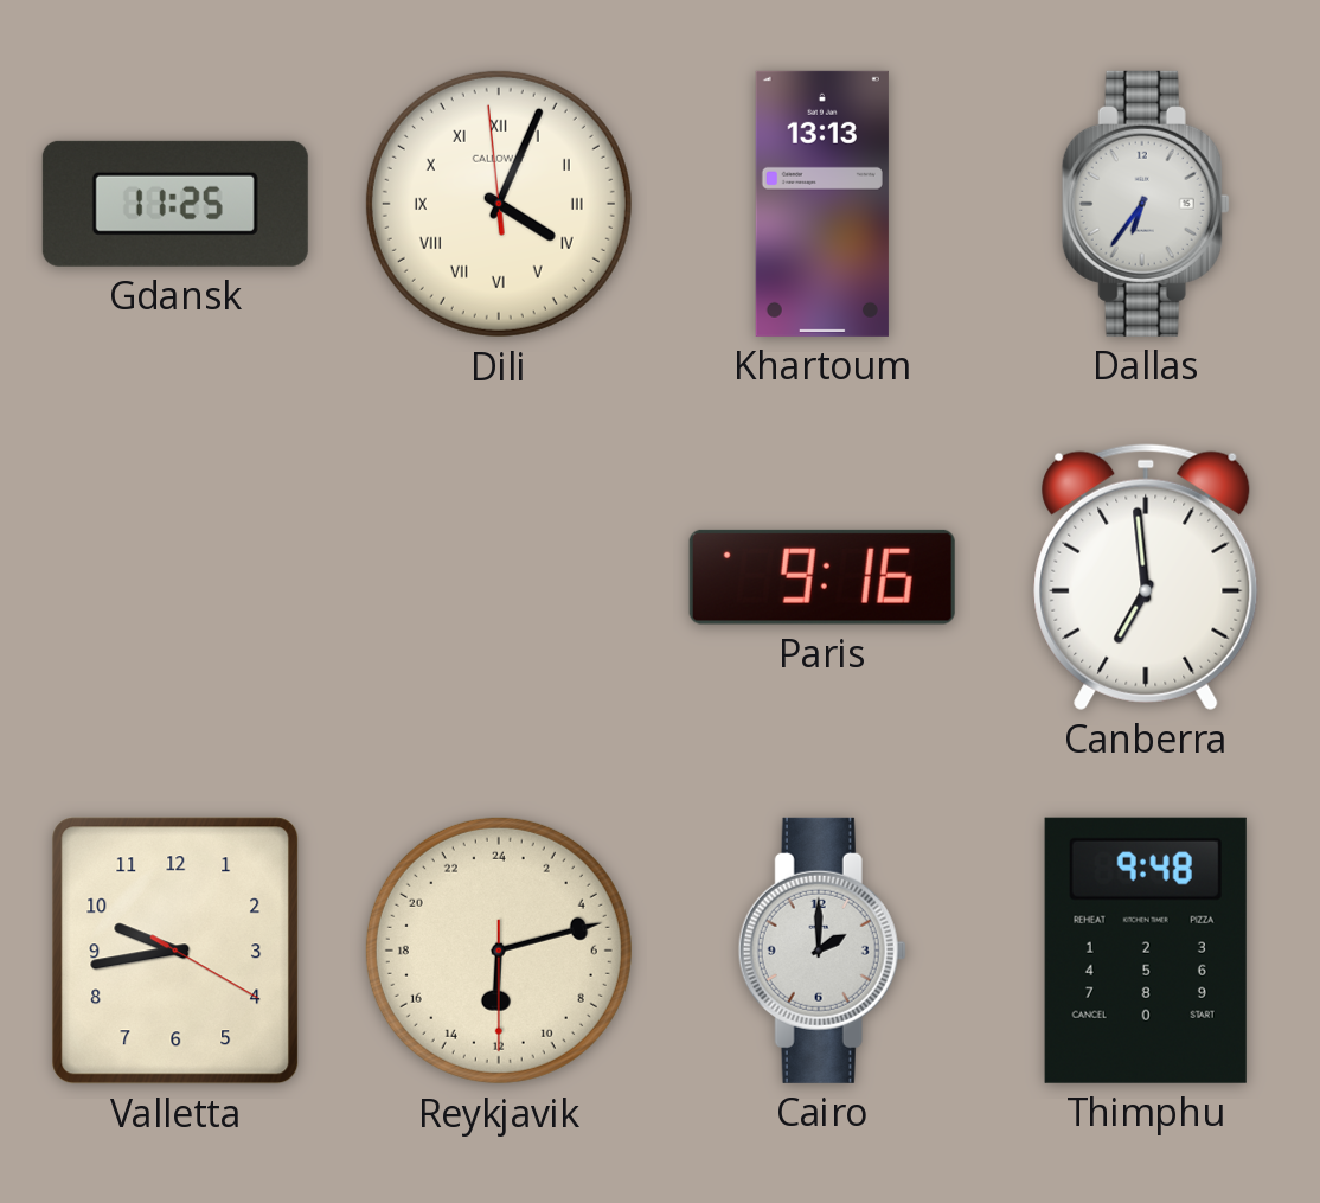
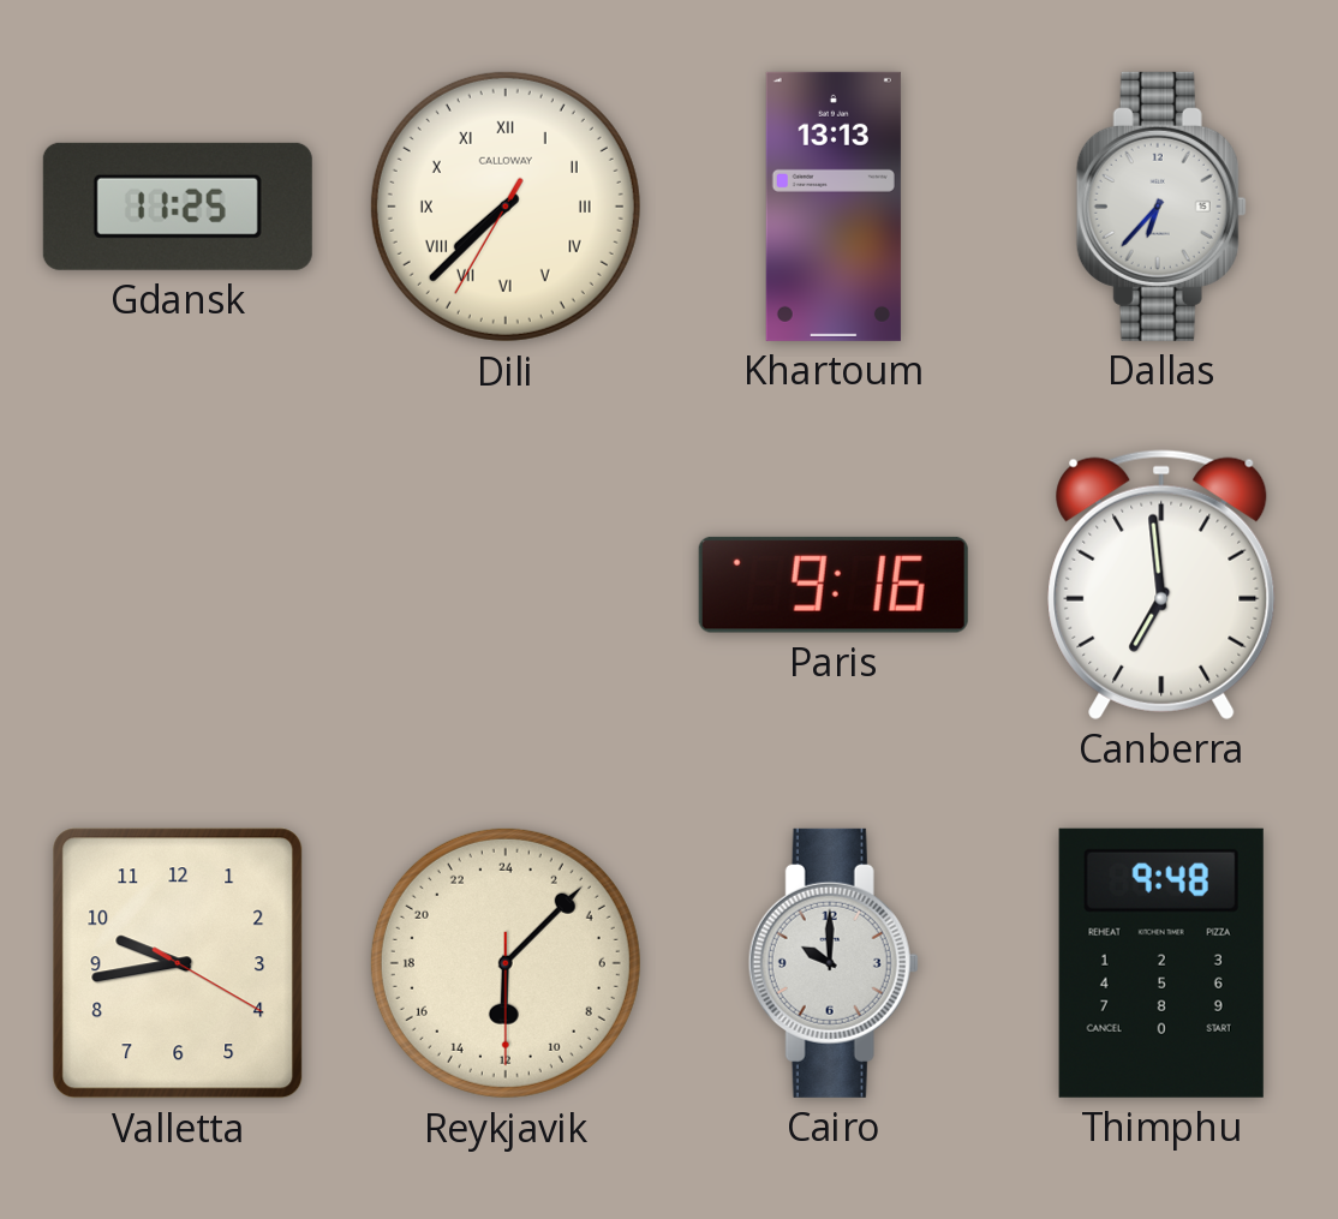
Dili: 4:03 -> 7:37 (506, 207)
Dallas: 6:36 -> 6:37 (1161, 207)
Reykjavik: 12:12 -> 12:07 (506, 963)
Cairo: 2:00 -> 10:00 (834, 963)
